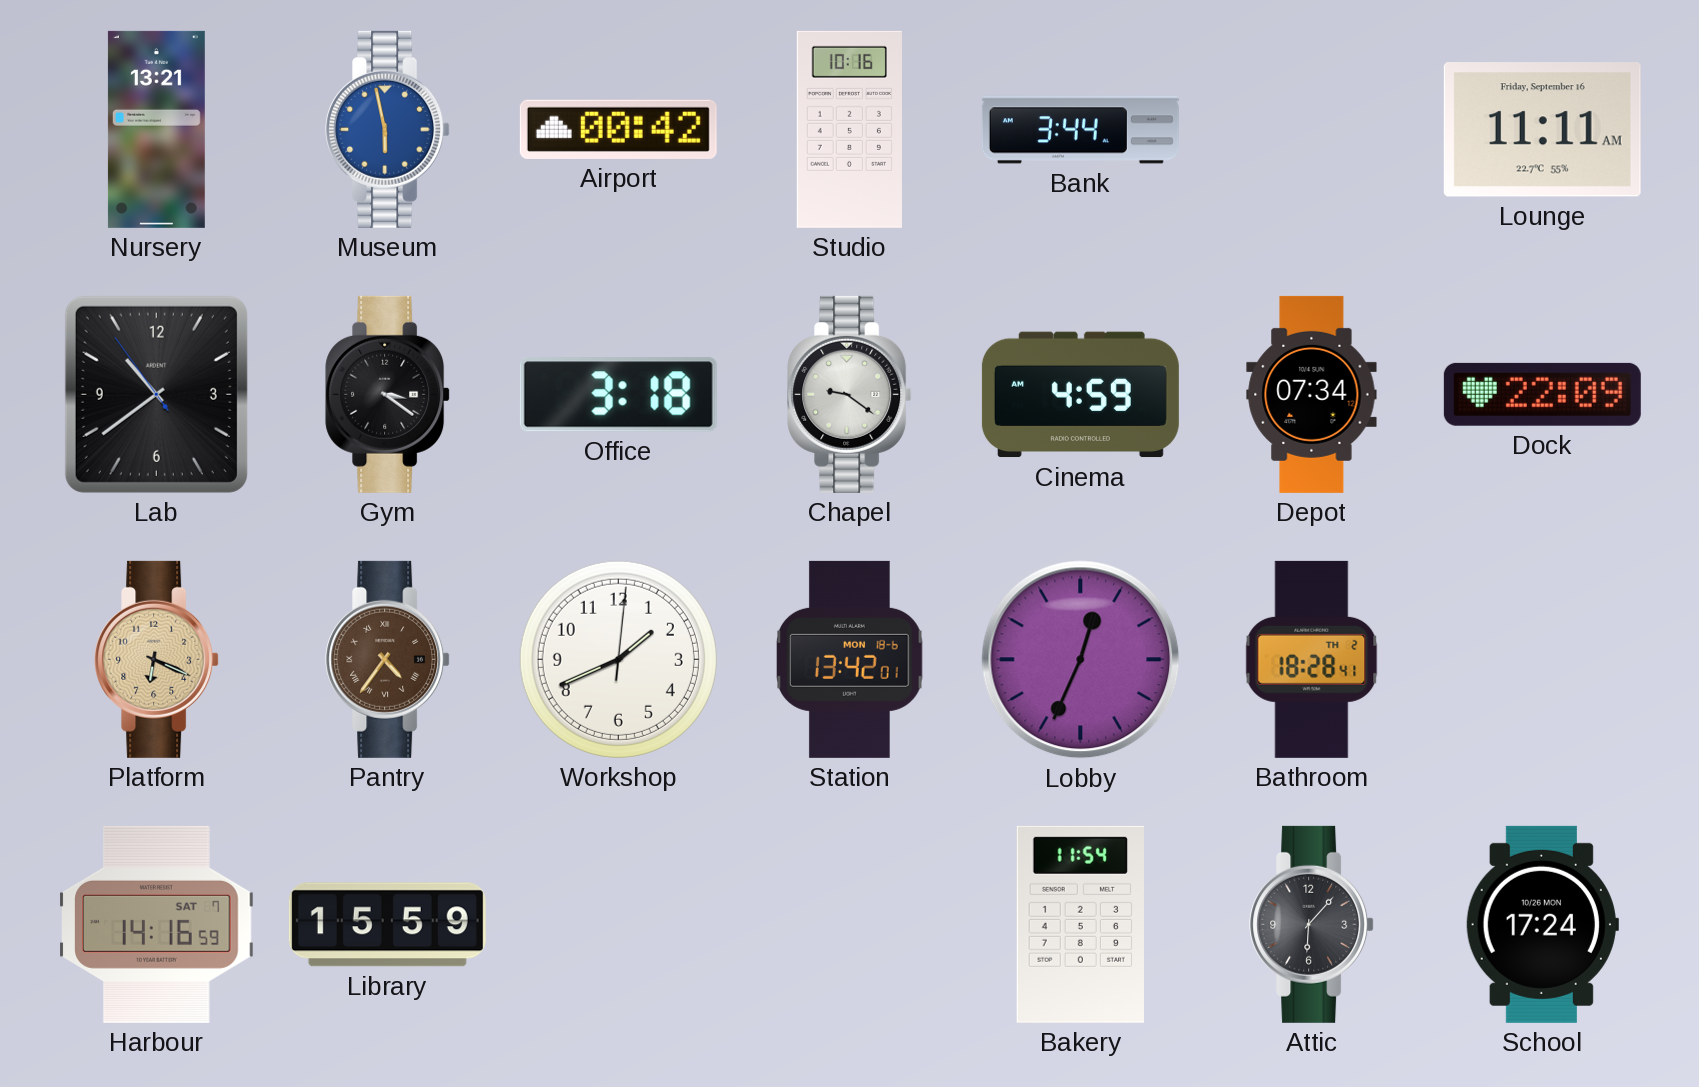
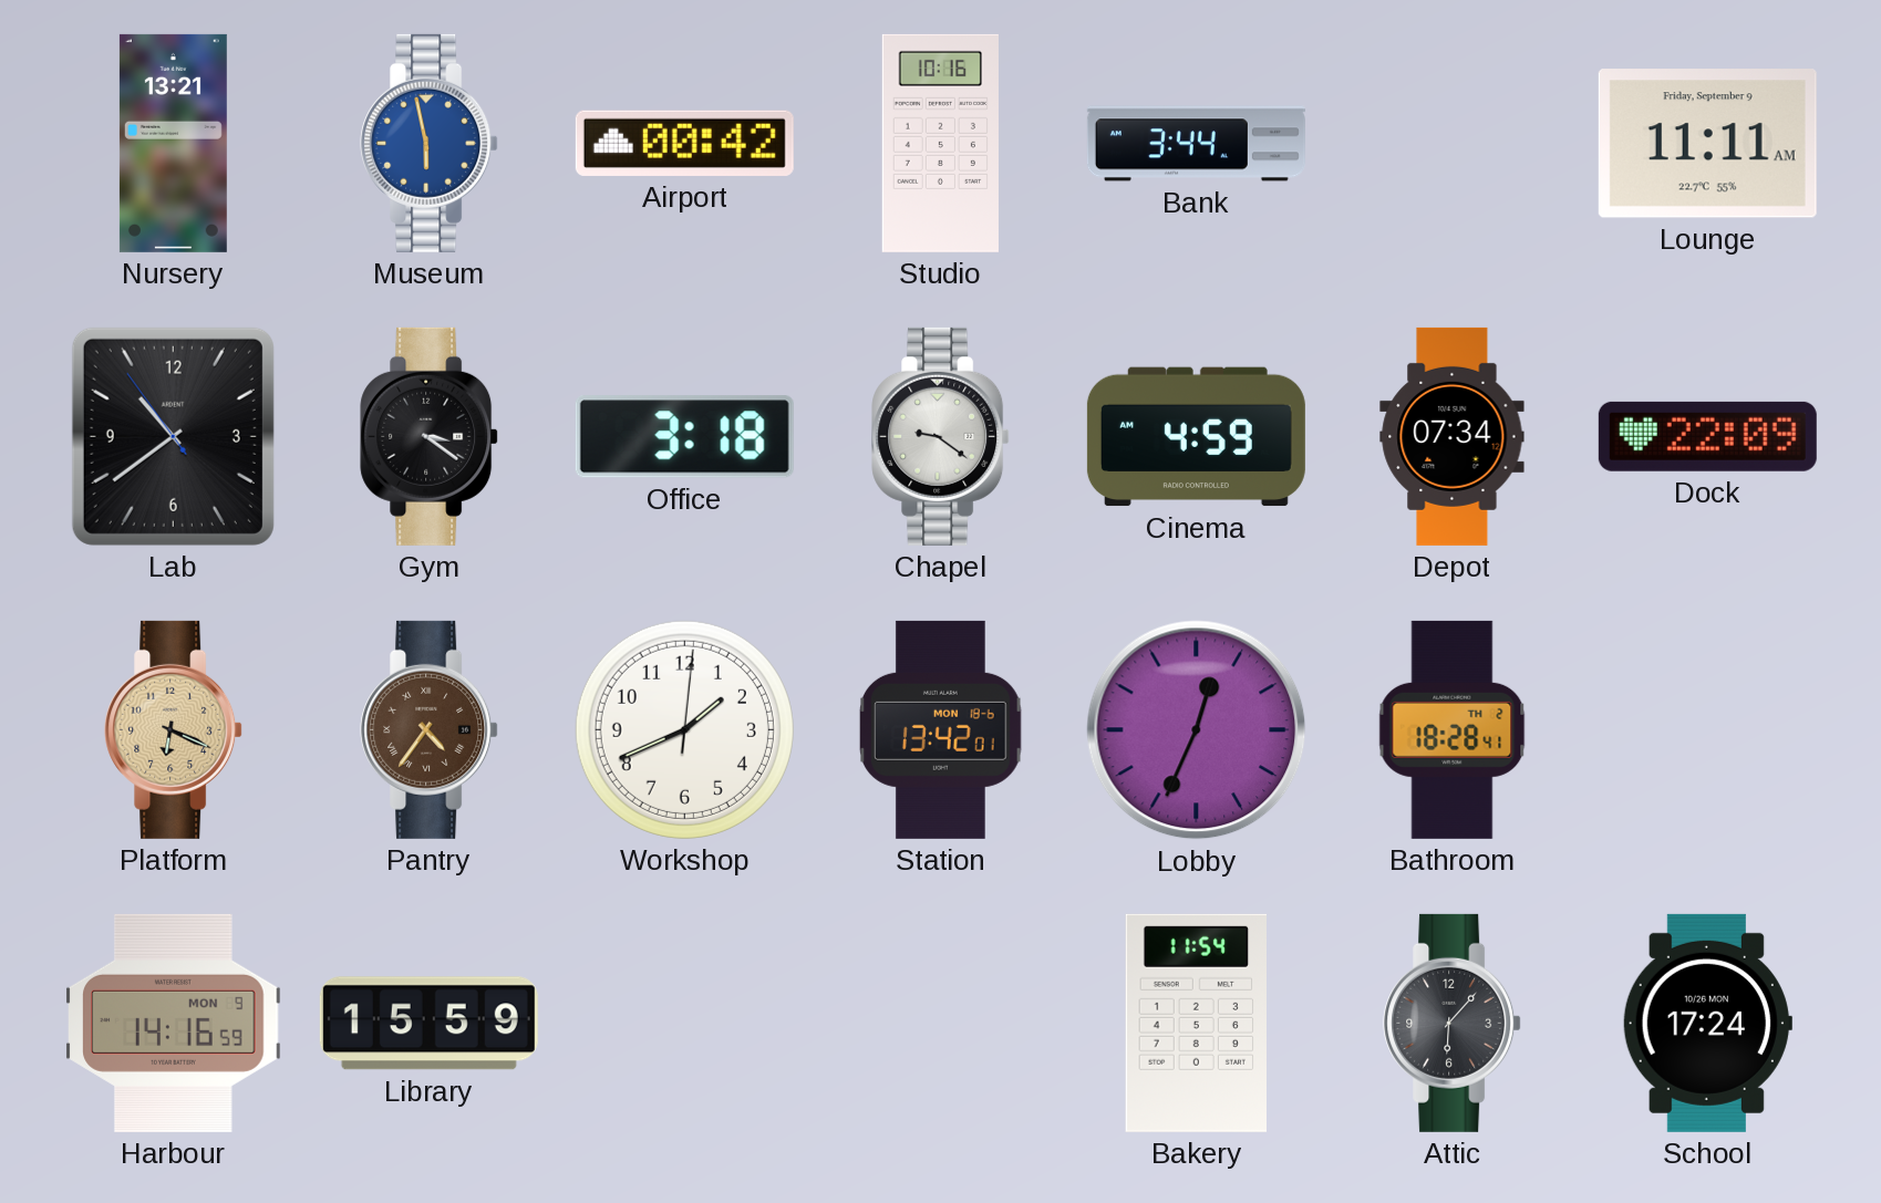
Lounge date: Friday, September 16 -> Friday, September 9 (1707, 144)
Harbour date: SAT 7 -> MON 9 (174, 1023)
